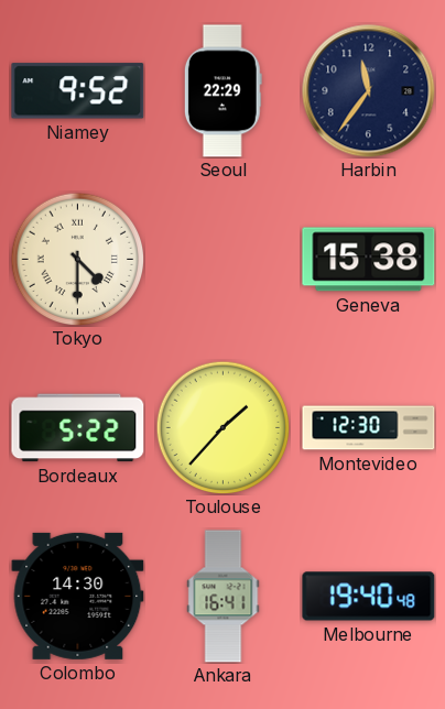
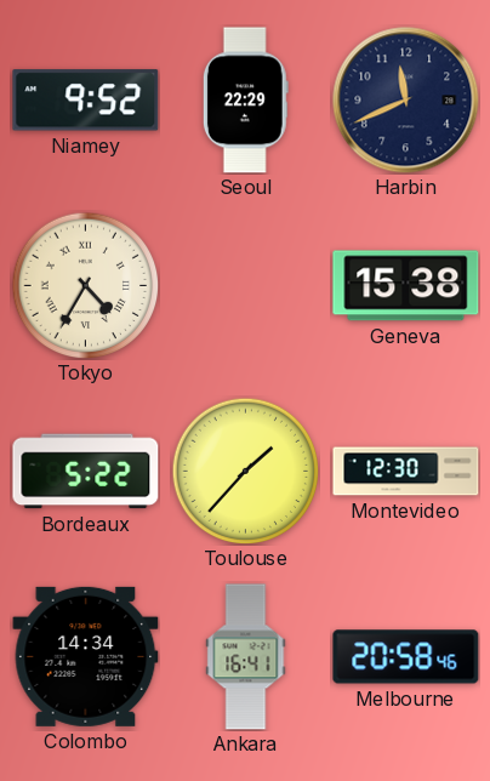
Harbin: 11:36 -> 11:41 (406, 101)
Tokyo: 4:30 -> 4:35 (85, 285)
Colombo: 14:30 -> 14:34 (86, 656)
Melbourne: 19:40 -> 20:58 (406, 657)
